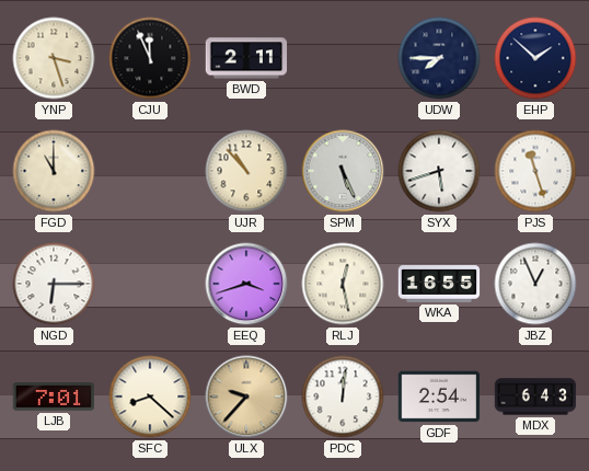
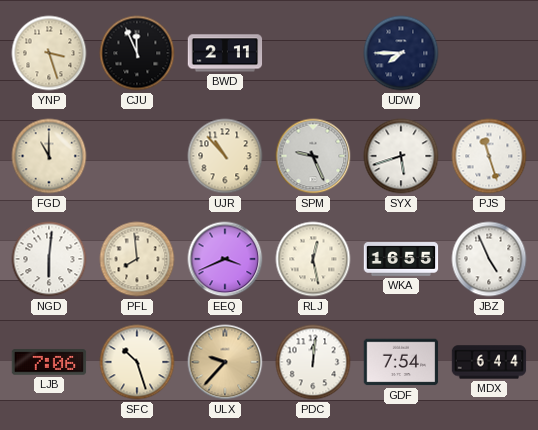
EHP: 1:52 -> none (535, 58)
SPM: 5:26 -> 9:26 (313, 156)
NGD: 6:15 -> 6:01 (49, 259)
PFL: none -> 7:59 (137, 259)
EEQ: 3:42 -> 3:41 (225, 259)
JBZ: 12:56 -> 4:56 (489, 259)
LJB: 7:01 -> 7:06 (49, 362)
SFC: 8:22 -> 10:27 (137, 362)
GDF: 2:54 -> 7:54 (401, 362)
MDX: 6:43 -> 6:44 (489, 362)
